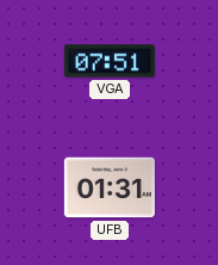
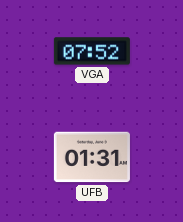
VGA: 07:51 -> 07:52 (92, 51)
